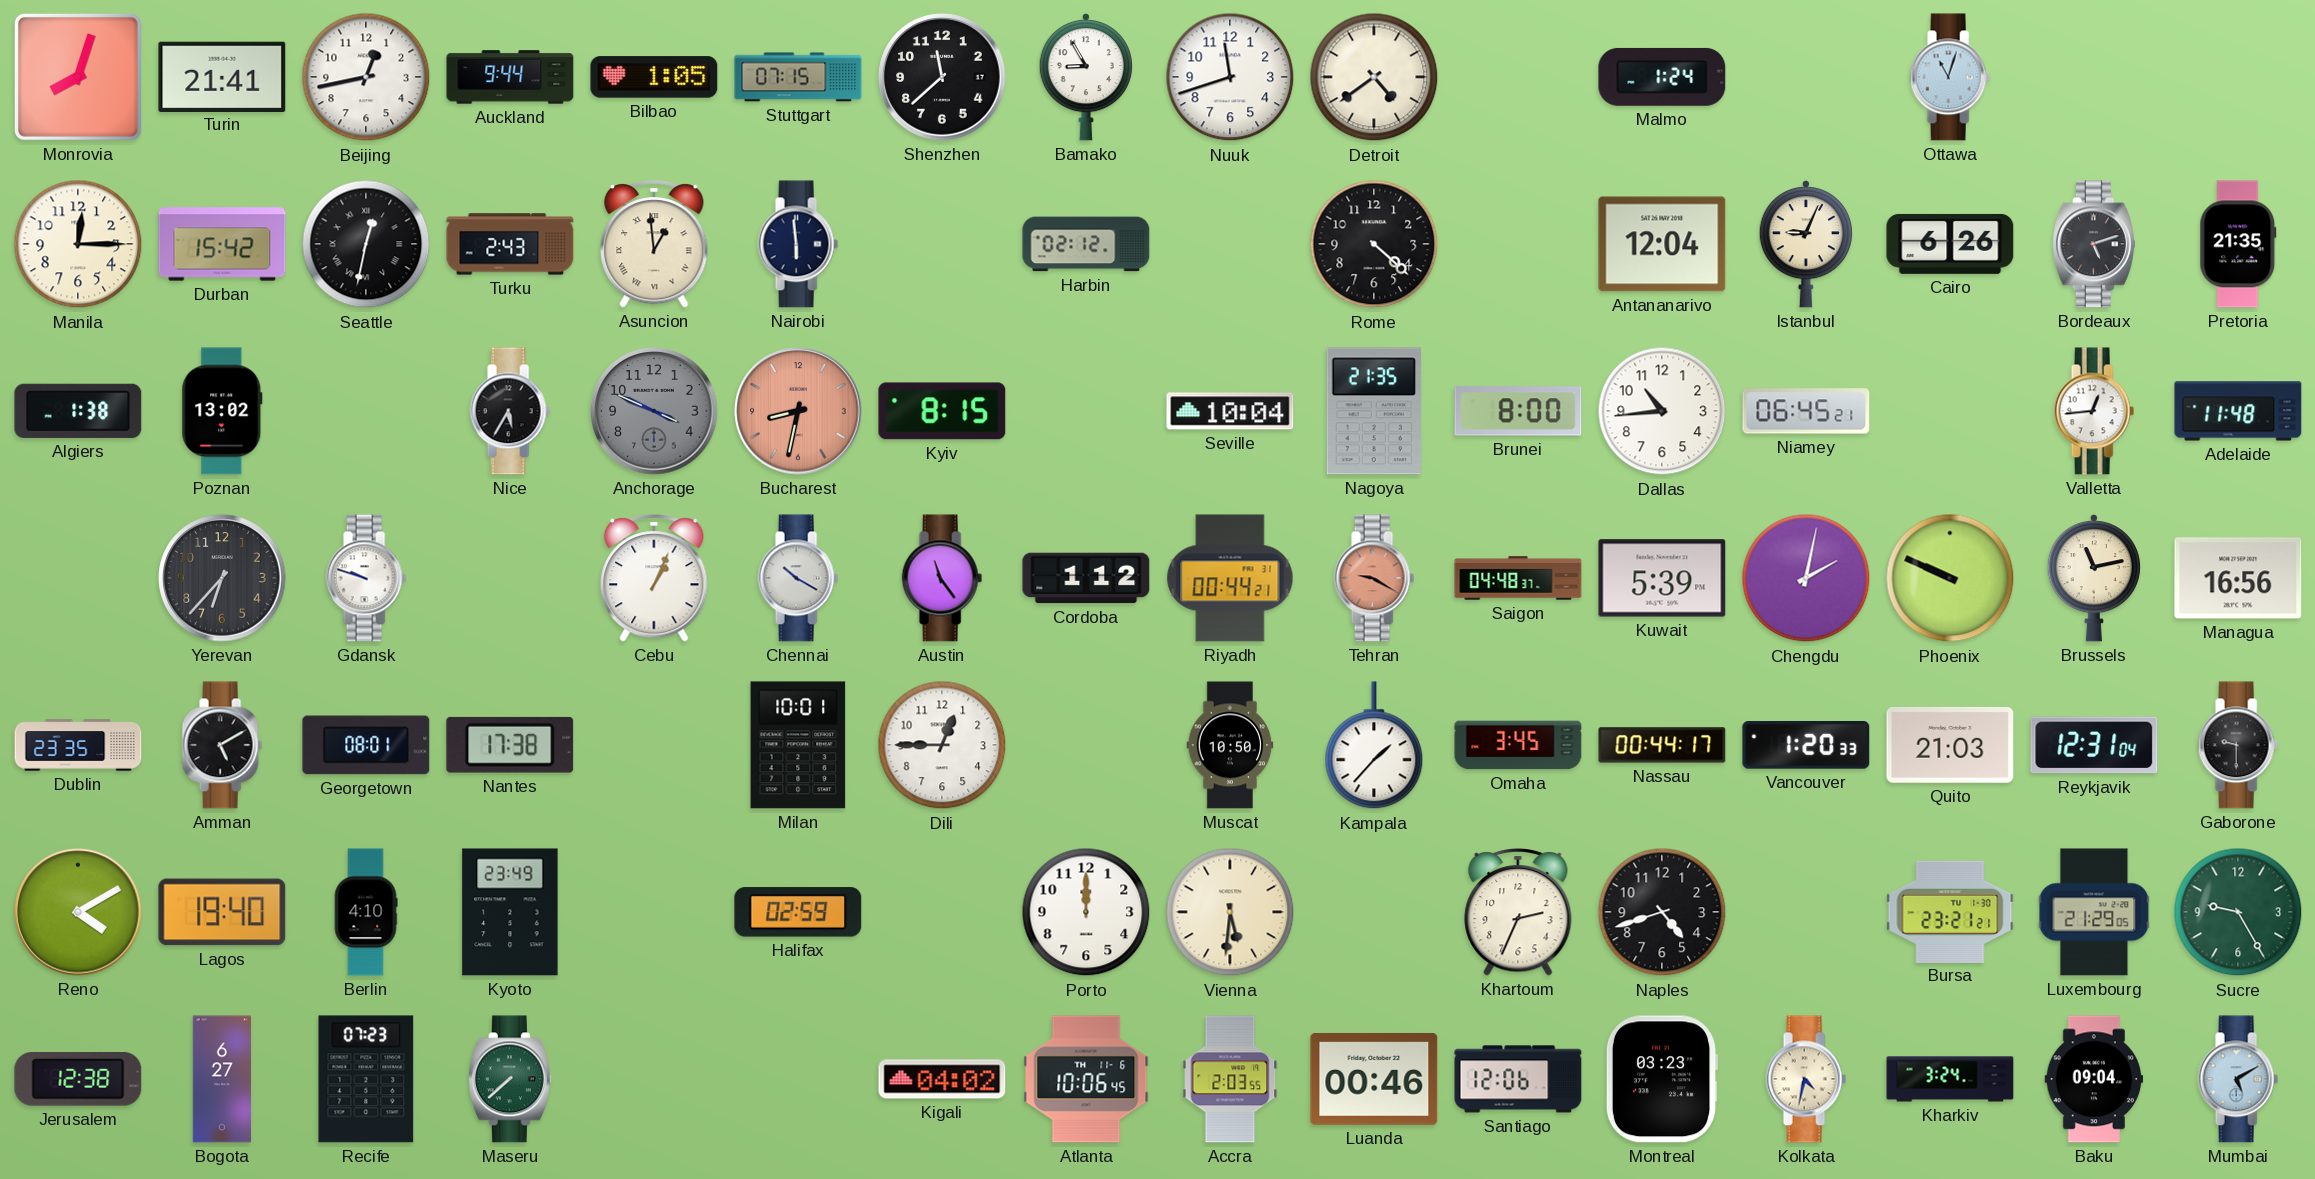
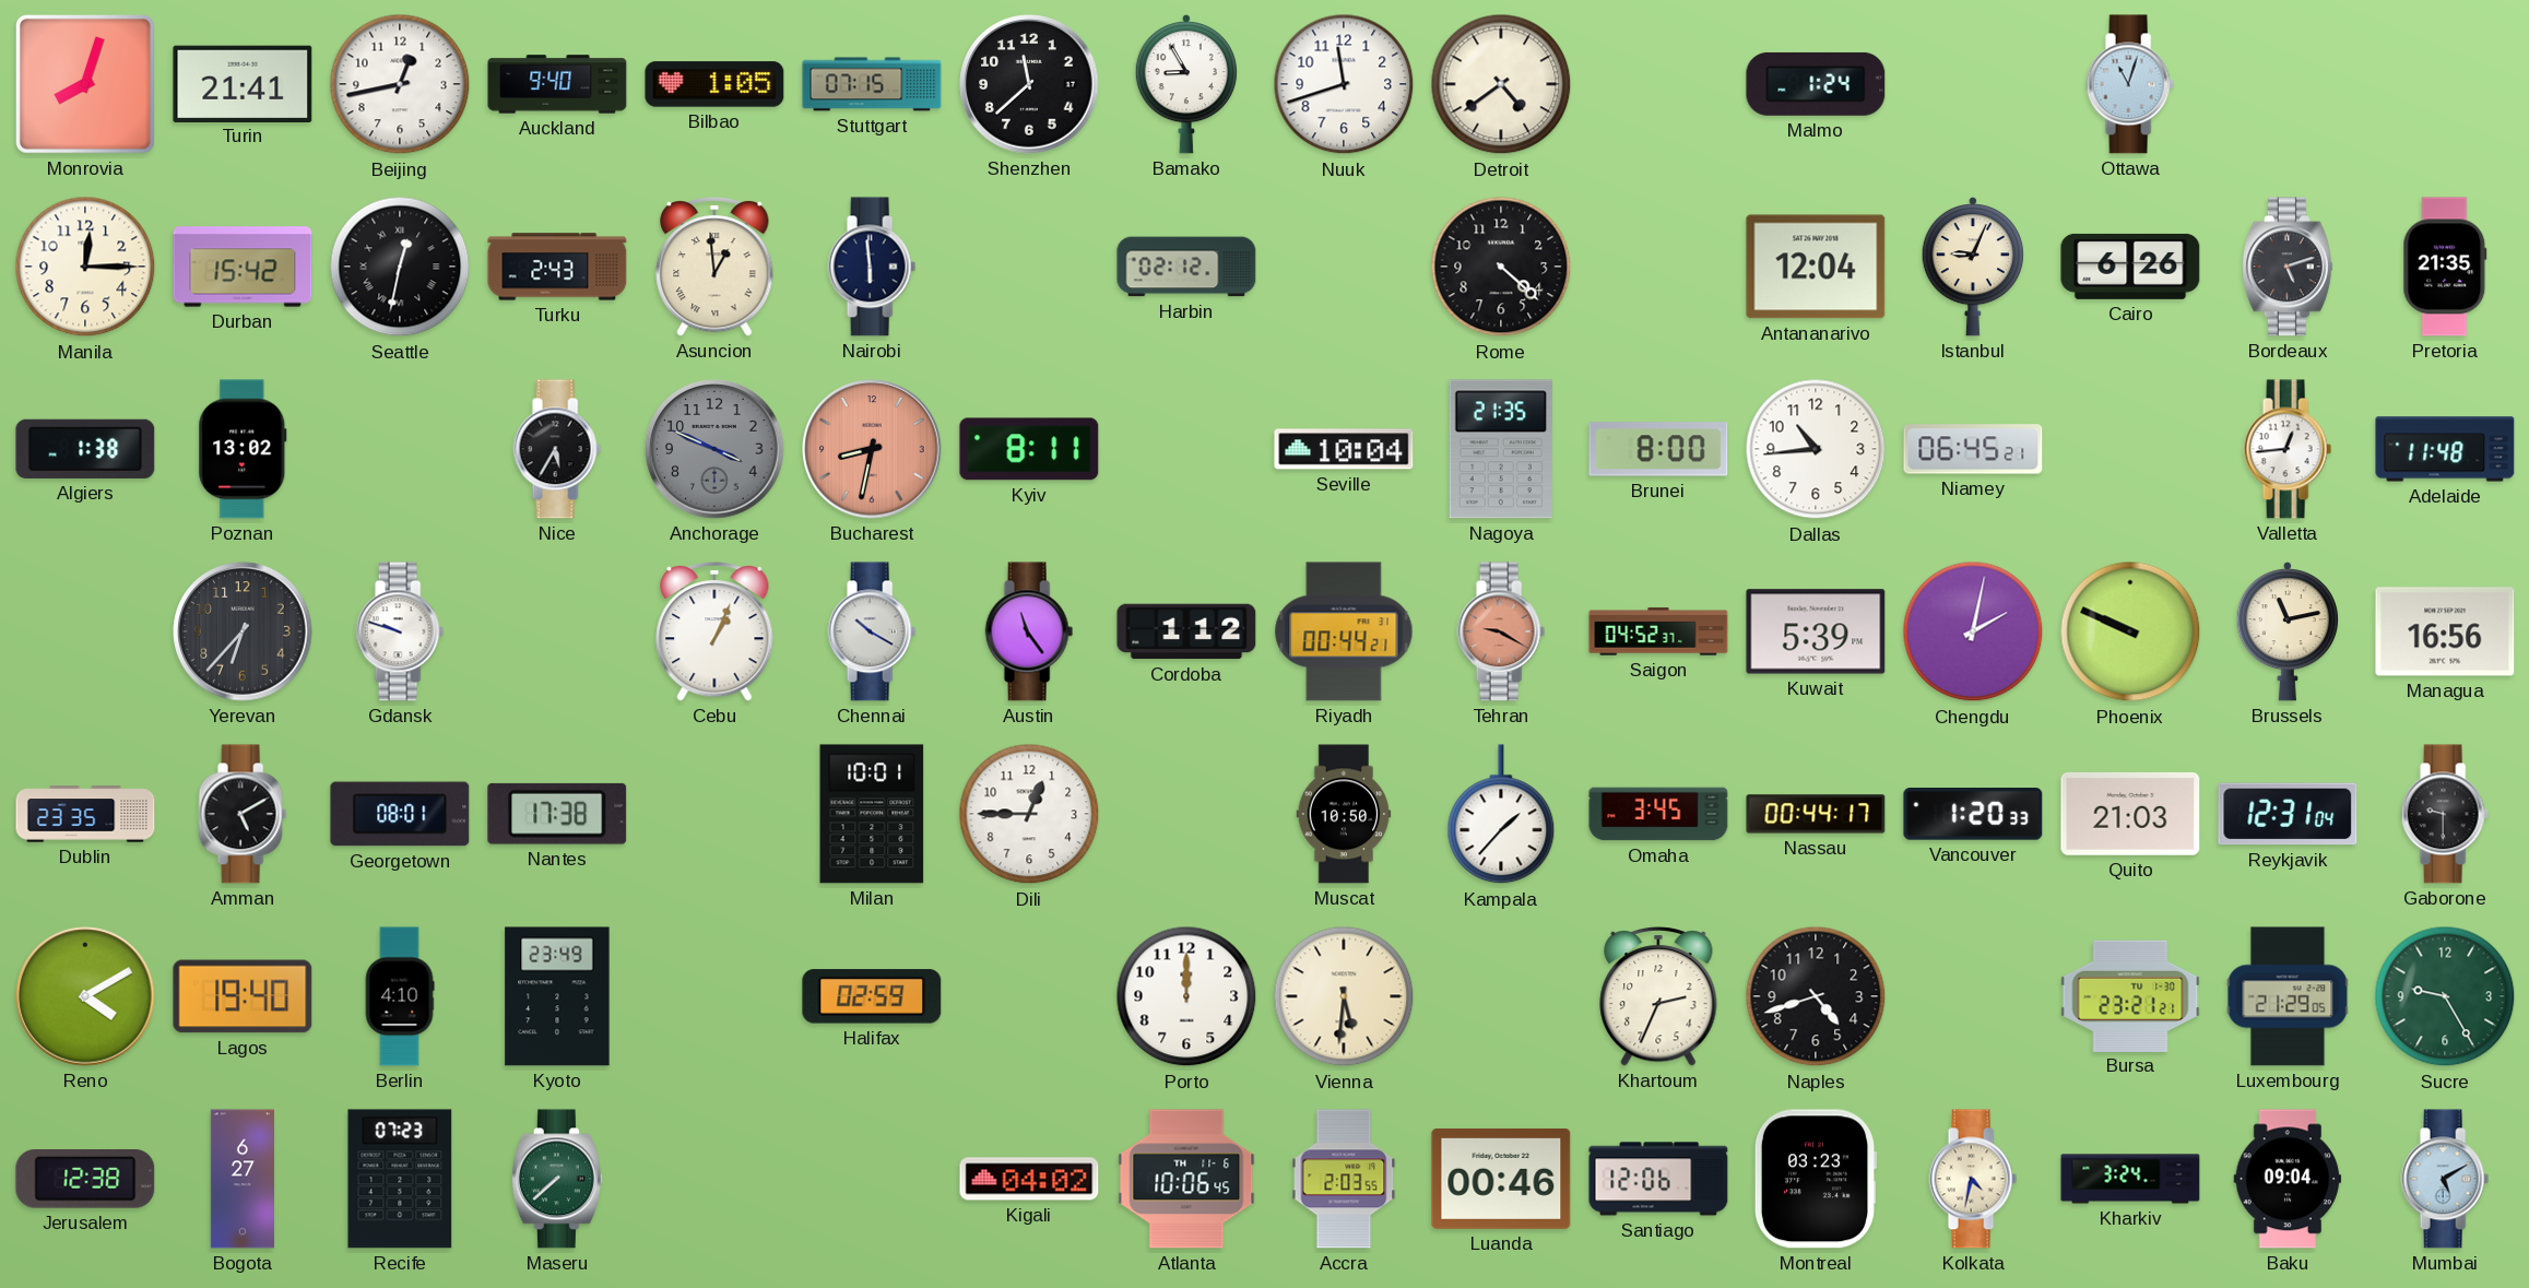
Auckland: 9:44 -> 9:40 (557, 84)
Kyiv: 8:15 -> 8:11 (1029, 449)
Saigon: 04:48 -> 04:52 (1658, 631)
